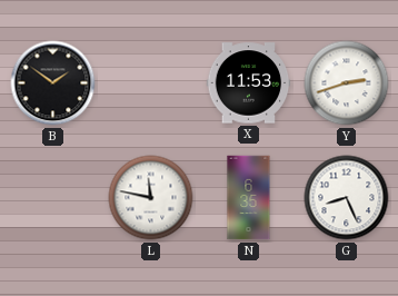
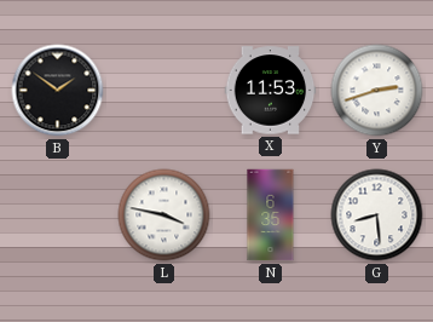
L: 11:47 -> 3:47 (164, 215)
G: 8:26 -> 8:29 (377, 215)
